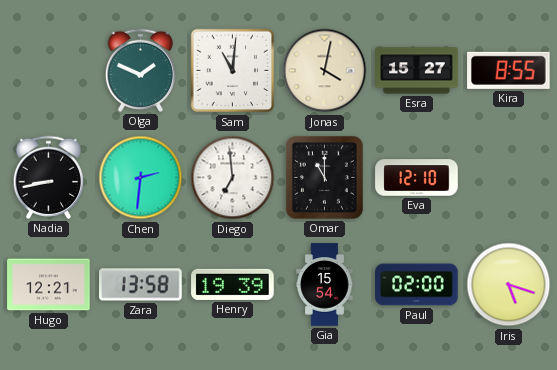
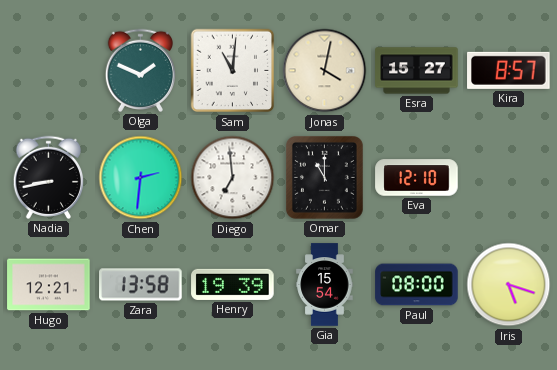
Kira: 8:55 -> 8:57 (509, 70)
Paul: 02:00 -> 08:00 (417, 285)
